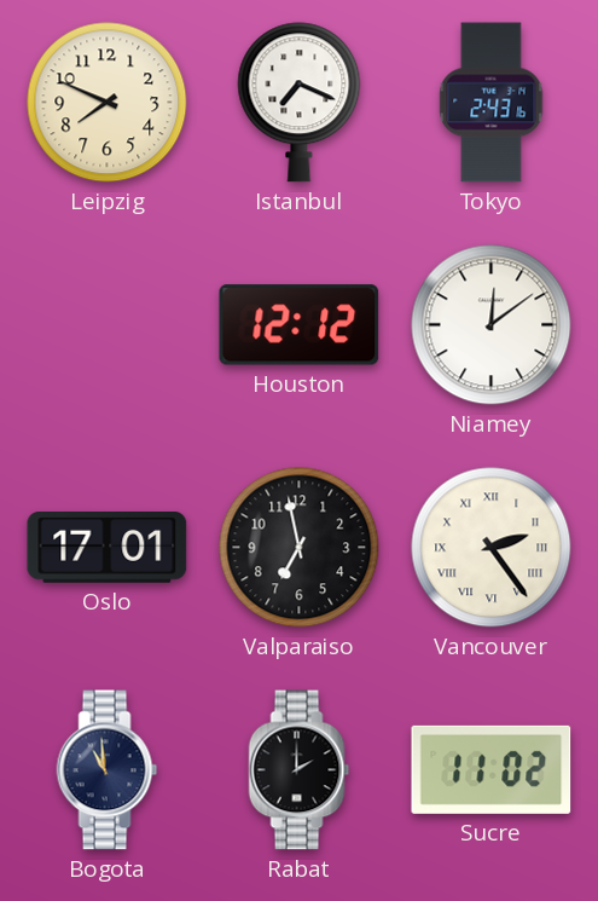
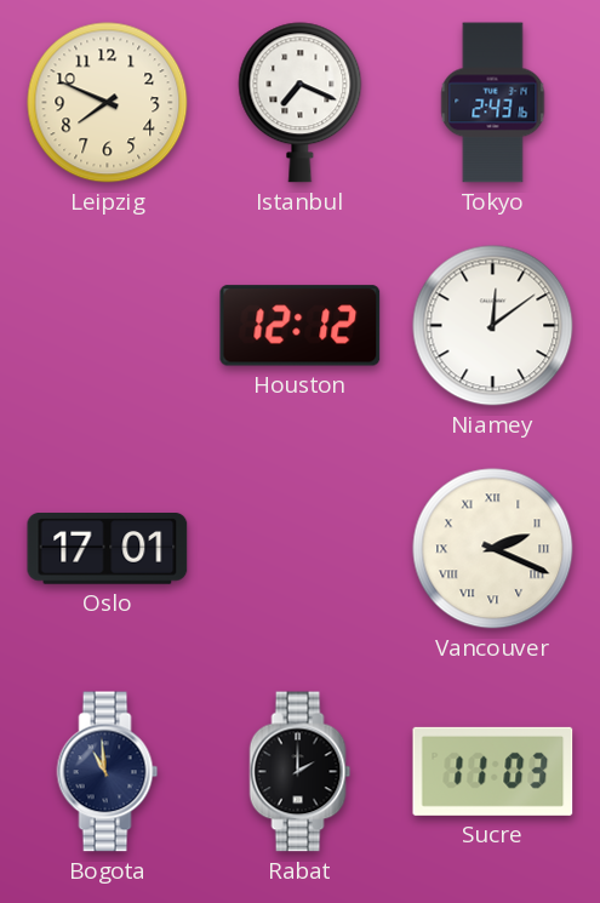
Valparaiso: 6:58 -> none (300, 548)
Vancouver: 2:24 -> 2:19 (493, 549)
Sucre: 11:02 -> 11:03 (493, 771)
